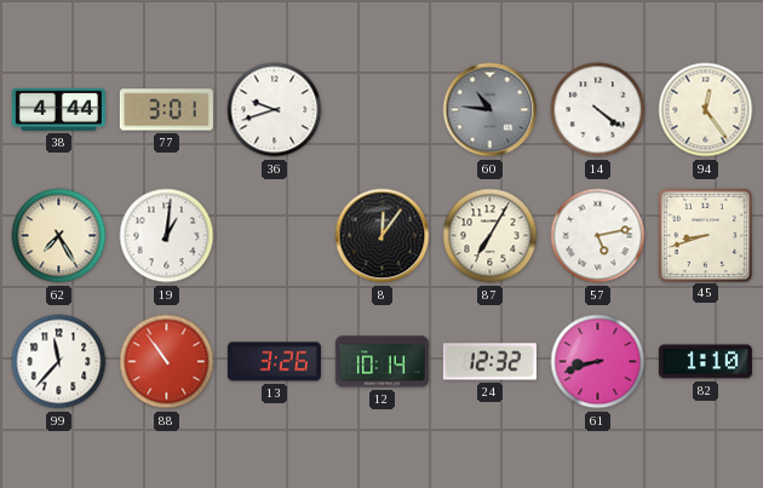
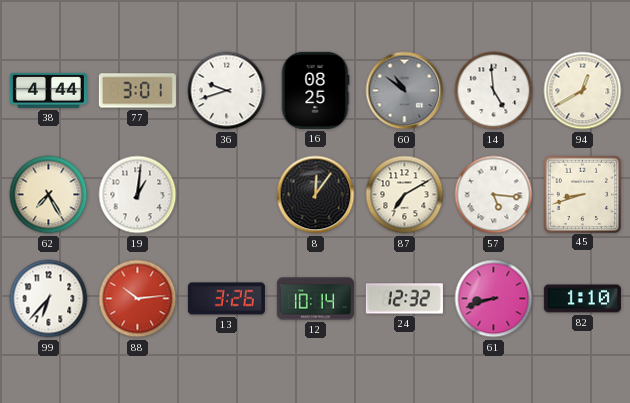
16: none -> 08:25 (315, 90)
60: 10:46 -> 10:51 (405, 91)
14: 4:21 -> 4:59 (494, 91)
94: 12:24 -> 12:40 (583, 91)
87: 7:05 -> 7:10 (405, 195)
57: 5:13 -> 5:16 (494, 195)
99: 11:37 -> 6:37 (49, 299)
88: 10:54 -> 10:14 (138, 299)
